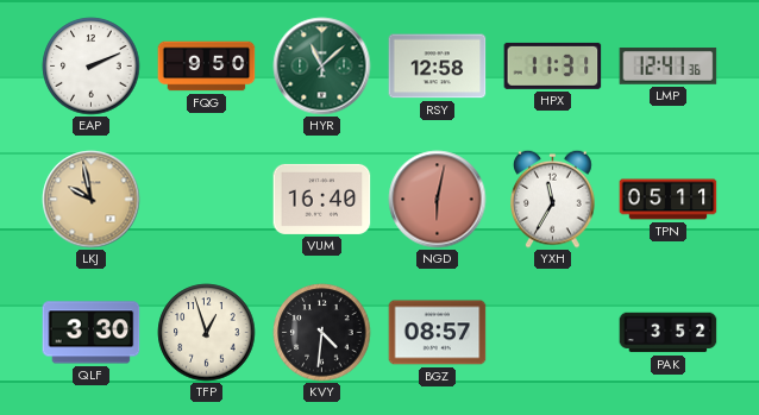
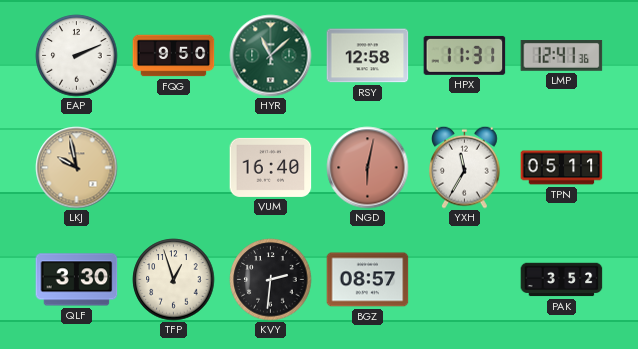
KVY: 4:31 -> 2:31 (271, 280)
